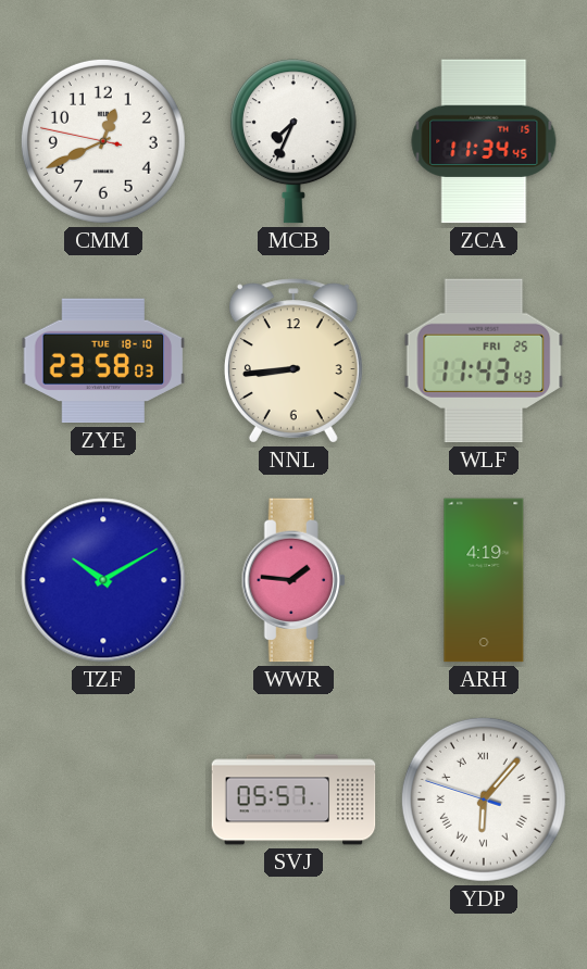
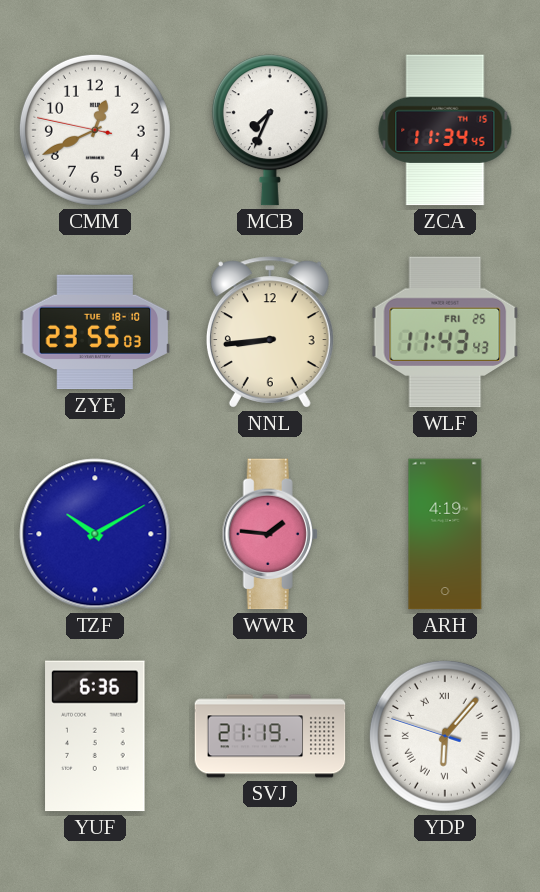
ZYE: 23:58 -> 23:55 (95, 332)
YUF: none -> 6:36 (95, 736)
SVJ: 05:57 -> 21:19 (270, 736)
